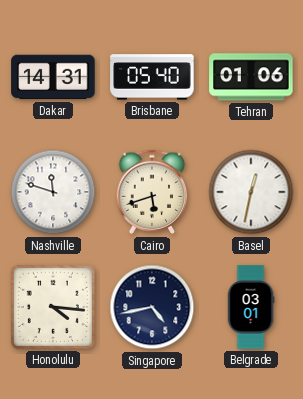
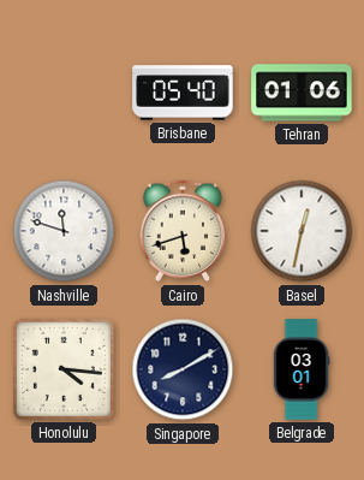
Dakar: 14:31 -> none (53, 77)
Singapore: 4:43 -> 8:10 (183, 369)
